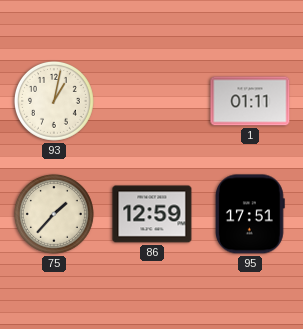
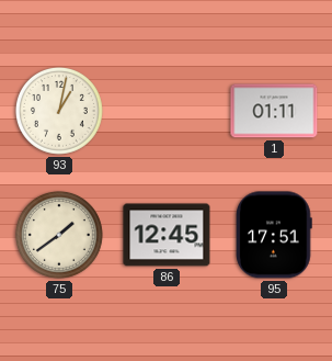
75: 1:37 -> 1:39 (59, 235)
86: 12:59 -> 12:45 (167, 235)
